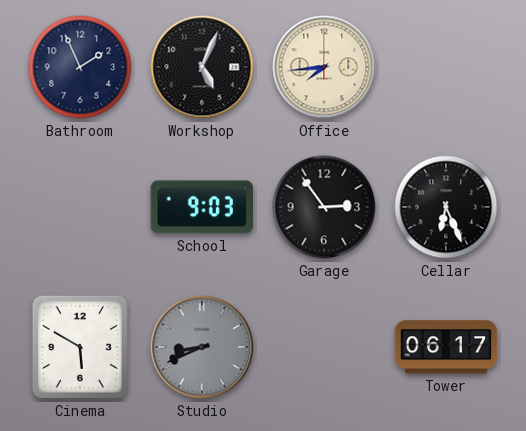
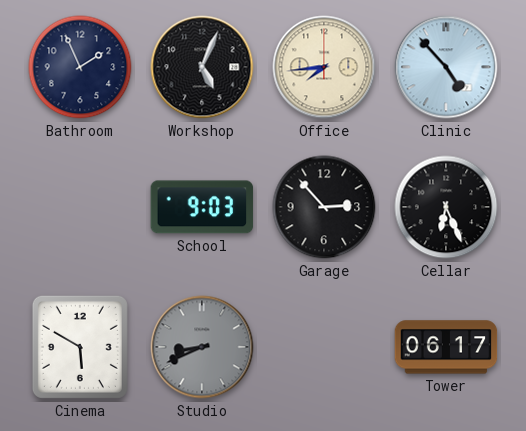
Clinic: none -> 4:53 (446, 67)
Garage: 2:54 -> 2:53 (324, 207)
